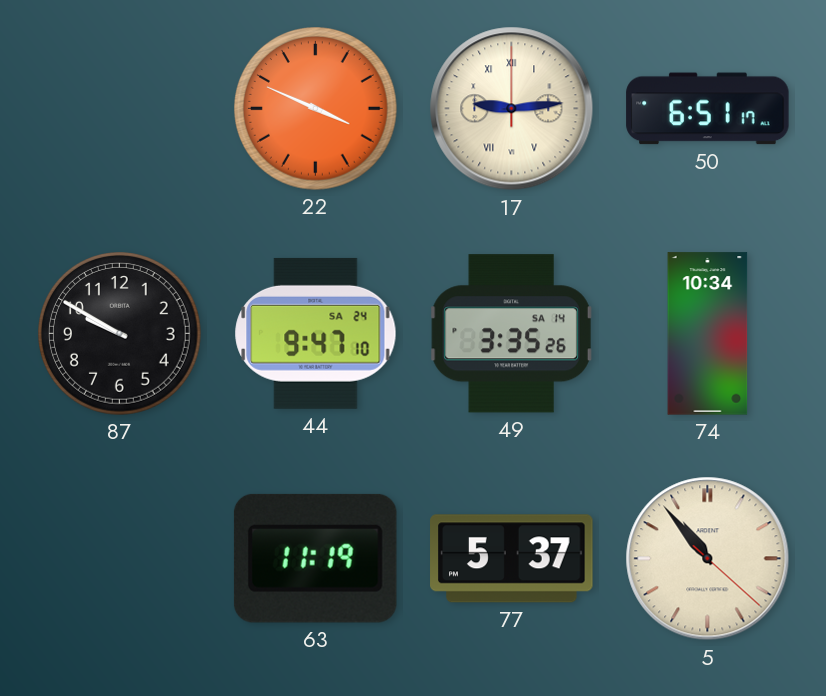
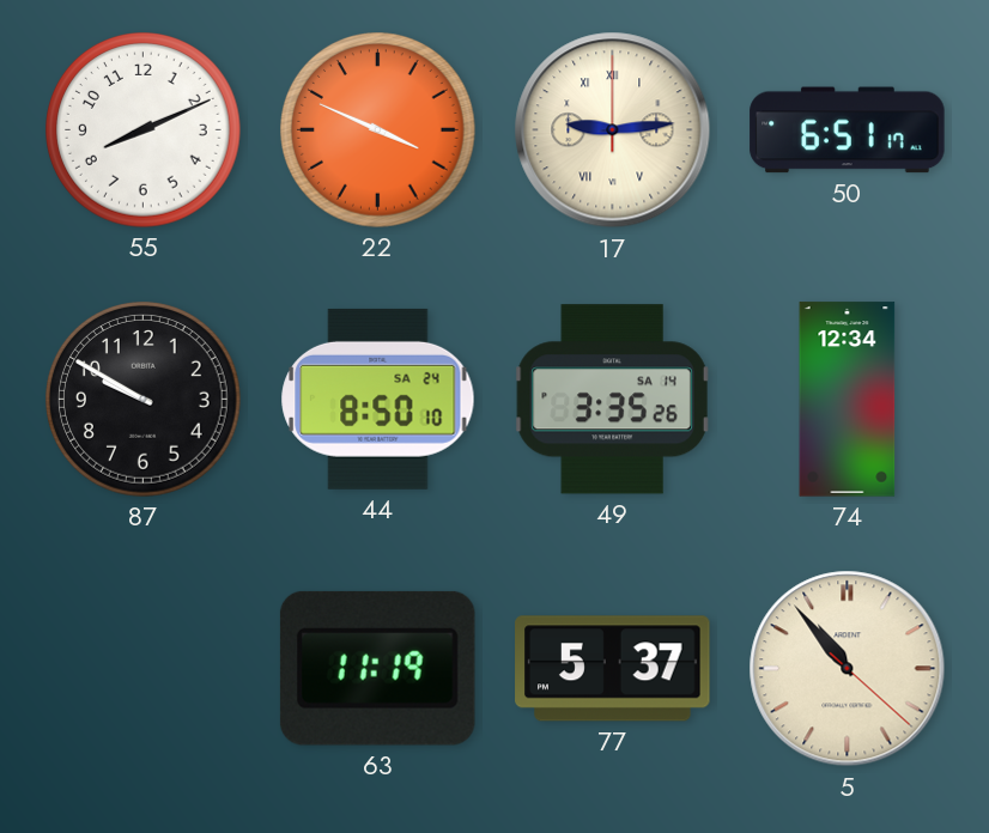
55: none -> 8:11 (144, 130)
44: 9:47 -> 8:50 (378, 399)
74: 10:34 -> 12:34 (848, 400)
